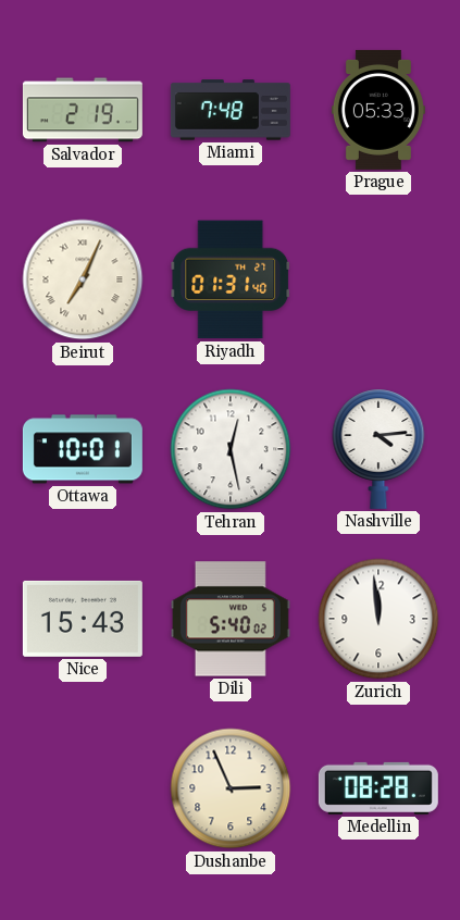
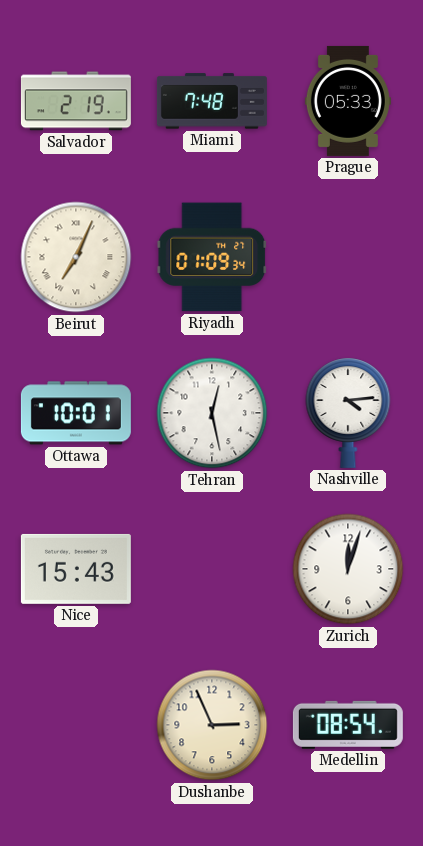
Riyadh: 01:31 -> 01:09 (212, 257)
Dili: 5:40 -> none (231, 619)
Zurich: 11:59 -> 12:03 (348, 569)
Medellin: 08:28 -> 08:54 (348, 725)
